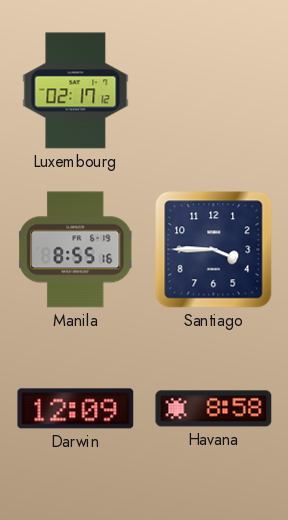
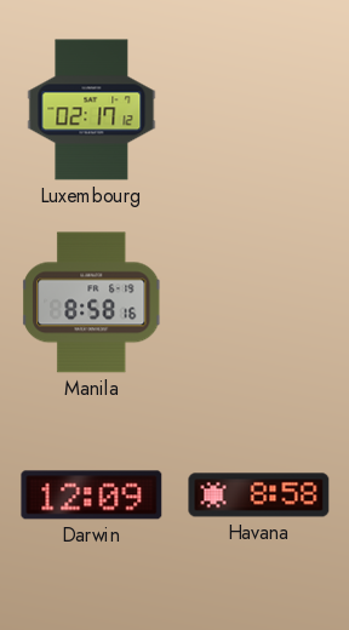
Manila: 8:55 -> 8:58 (92, 303)
Santiago: 3:45 -> none (214, 250)
